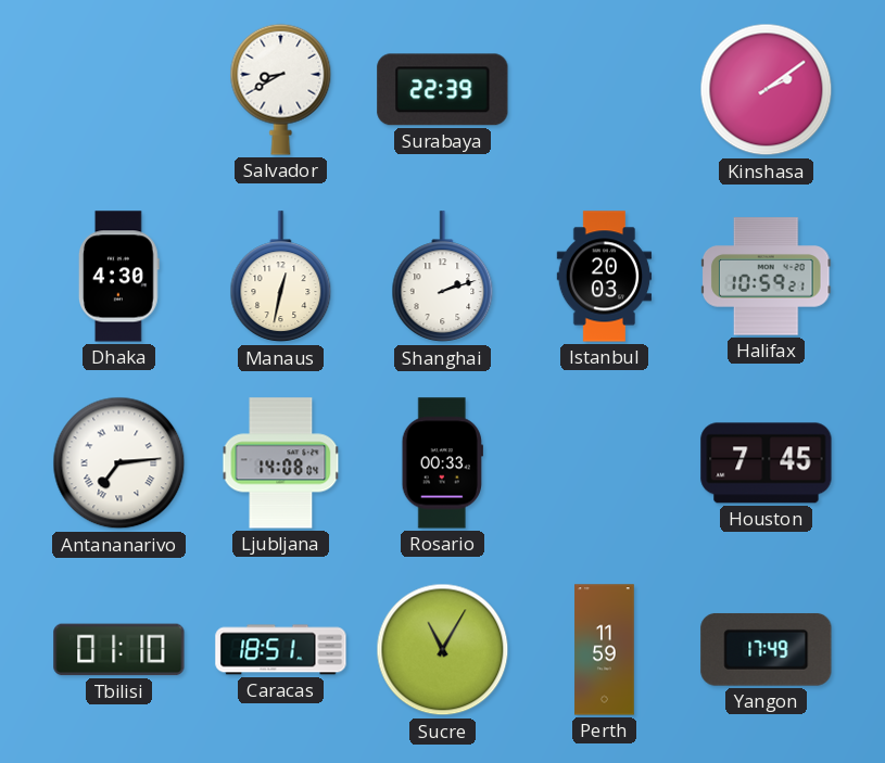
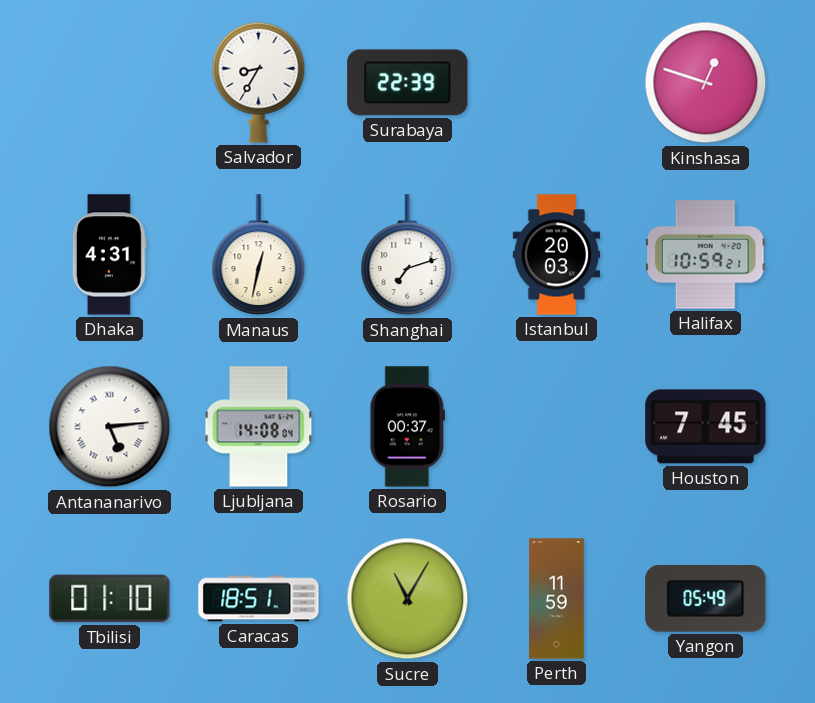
Salvador: 8:40 -> 8:35 (259, 82)
Kinshasa: 2:09 -> 12:48 (706, 83)
Dhaka: 4:30 -> 4:31 (110, 255)
Shanghai: 2:12 -> 7:12 (408, 255)
Antananarivo: 7:14 -> 5:14 (110, 427)
Rosario: 00:33 -> 00:37 (407, 427)
Yangon: 17:49 -> 05:49 (706, 598)
